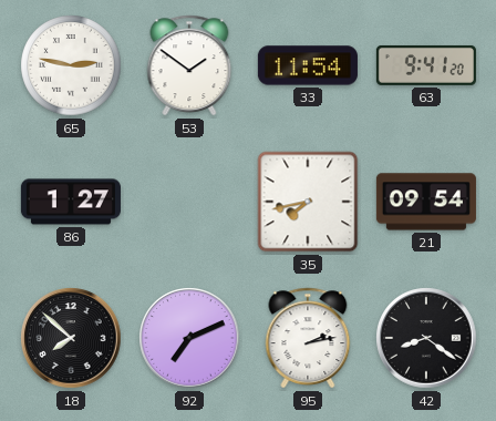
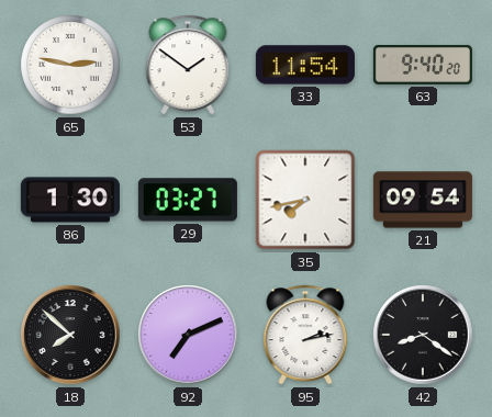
63: 9:41 -> 9:40 (423, 65)
86: 1:27 -> 1:30 (70, 200)
29: none -> 03:27 (188, 200)
